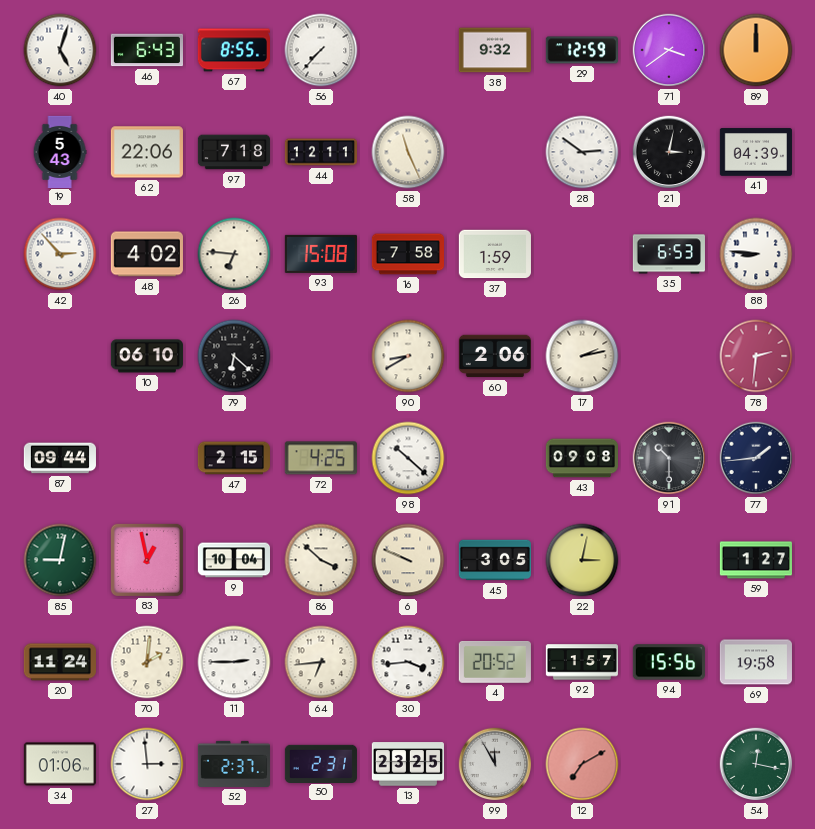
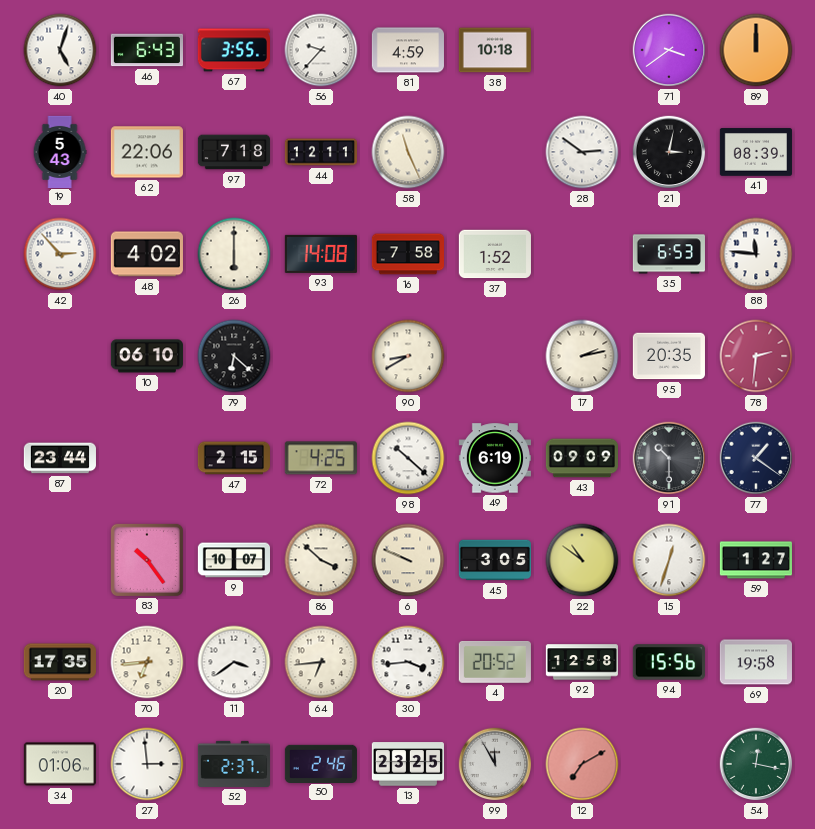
67: 8:55 -> 3:55 (234, 50)
56: 7:37 -> 9:37 (321, 50)
81: none -> 4:59 (408, 50)
38: 9:32 -> 10:18 (495, 50)
29: 12:59 -> none (582, 50)
41: 04:39 -> 08:39 (756, 152)
26: 6:46 -> 6:00 (234, 254)
93: 15:08 -> 14:08 (321, 254)
37: 1:59 -> 1:52 (495, 254)
88: 8:46 -> 11:46 (756, 254)
60: 2:06 -> none (495, 356)
95: none -> 20:35 (669, 356)
87: 09:44 -> 23:44 (60, 458)
49: none -> 6:19 (495, 458)
43: 09:08 -> 09:09 (581, 458)
77: 1:44 -> 1:21 (756, 458)
85: 9:02 -> none (60, 560)
83: 12:58 -> 10:24 (147, 560)
9: 10:04 -> 10:07 (233, 560)
22: 3:02 -> 10:51 (582, 560)
15: none -> 12:33 (669, 560)
20: 11:24 -> 17:35 (60, 662)
70: 2:01 -> 6:44 (147, 662)
11: 2:45 -> 3:39 (234, 662)
92: 1:57 -> 12:58 (581, 662)
50: 2:31 -> 2:46 (321, 763)
